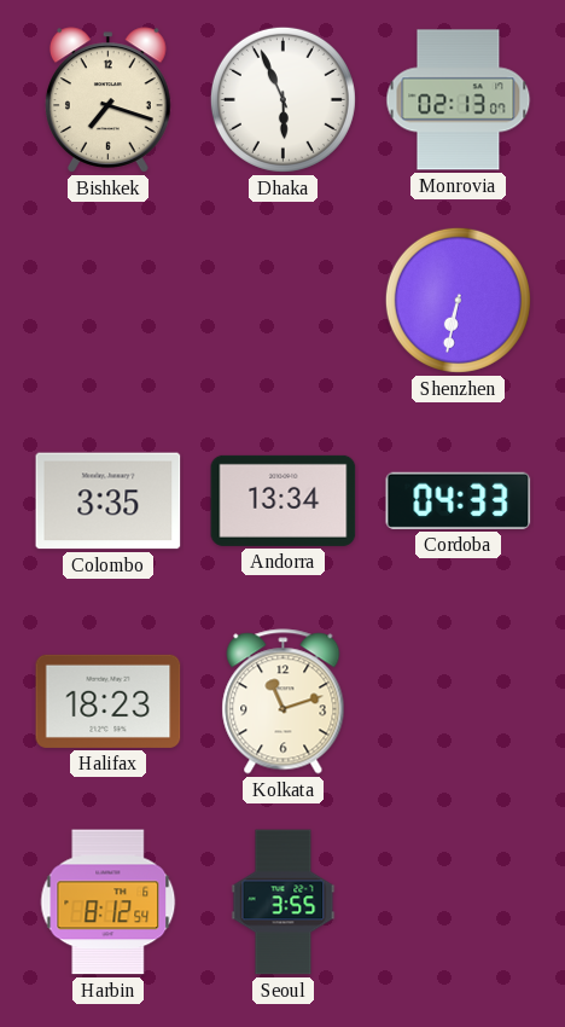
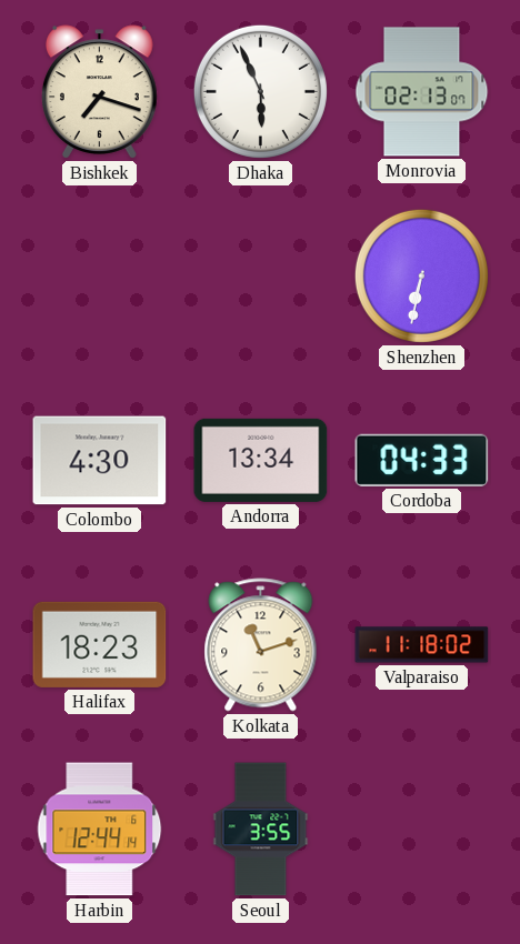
Colombo: 3:35 -> 4:30 (100, 461)
Valparaiso: none -> 11:18 (422, 645)
Harbin: 8:12 -> 12:44 (100, 830)
